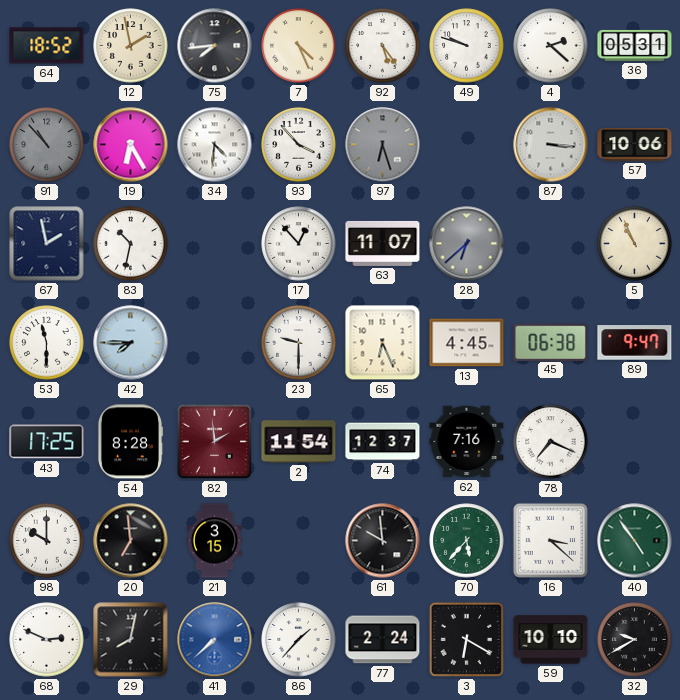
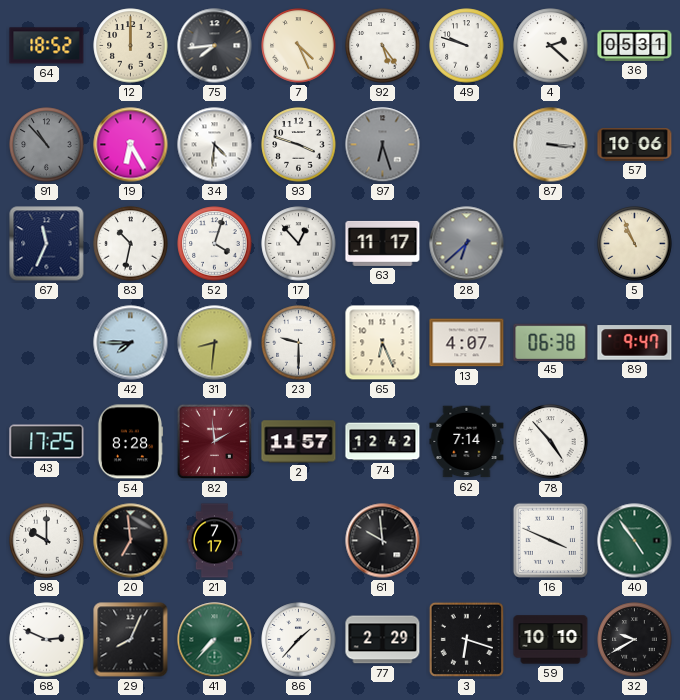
12: 1:58 -> 12:00 (131, 46)
93: 3:53 -> 3:48 (299, 145)
67: 1:58 -> 11:34 (47, 244)
52: none -> 4:03 (215, 244)
63: 11:07 -> 11:17 (383, 243)
53: 11:30 -> none (47, 343)
31: none -> 8:31 (215, 343)
13: 4:45 -> 4:07 (467, 343)
2: 11:54 -> 11:57 (299, 442)
74: 12:37 -> 12:42 (383, 442)
62: 7:16 -> 7:14 (467, 442)
78: 7:19 -> 4:53 (551, 442)
21: 3:15 -> 7:17 (215, 541)
70: 5:37 -> none (467, 541)
16: 3:22 -> 3:49 (550, 540)
29: 8:02 -> 8:04 (131, 640)
41: 7:38 -> 7:37 (215, 640)
41 dial: blue -> green (215, 640)
77: 2:24 -> 2:29 (383, 640)
3: 6:20 -> 6:18 (466, 639)
